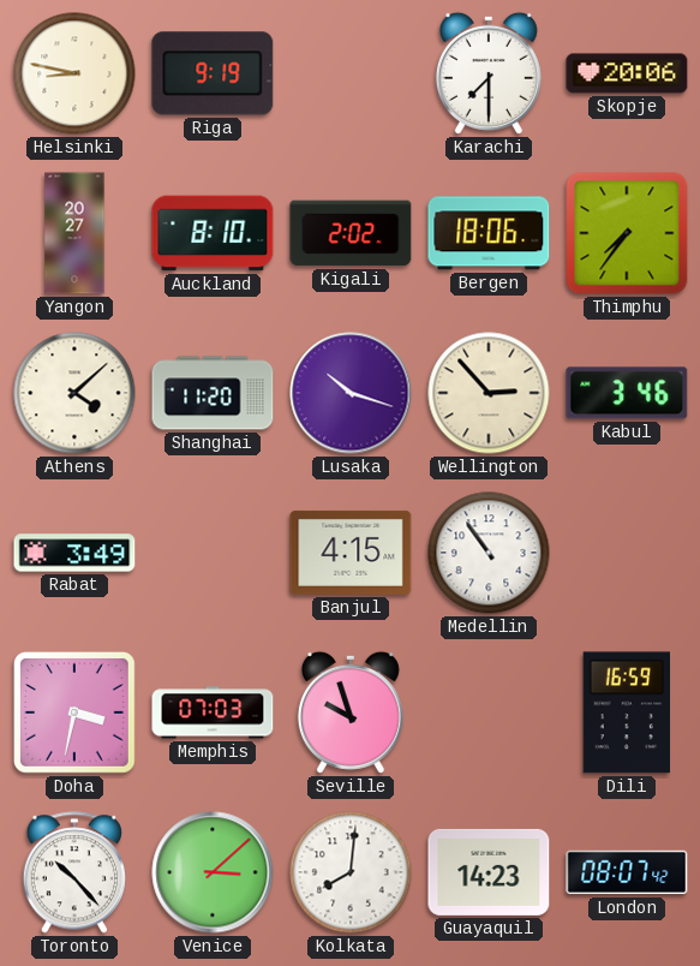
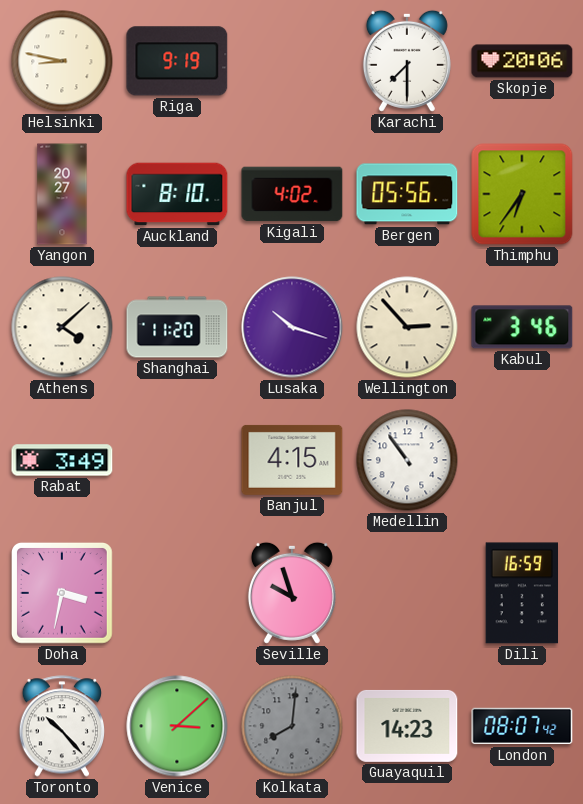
Kigali: 2:02 -> 4:02 (292, 194)
Bergen: 18:06 -> 05:56 (407, 194)
Thimphu: 7:36 -> 6:36 (522, 194)
Memphis: 07:03 -> none (213, 712)
Kolkata dial: white -> grey (292, 726)
